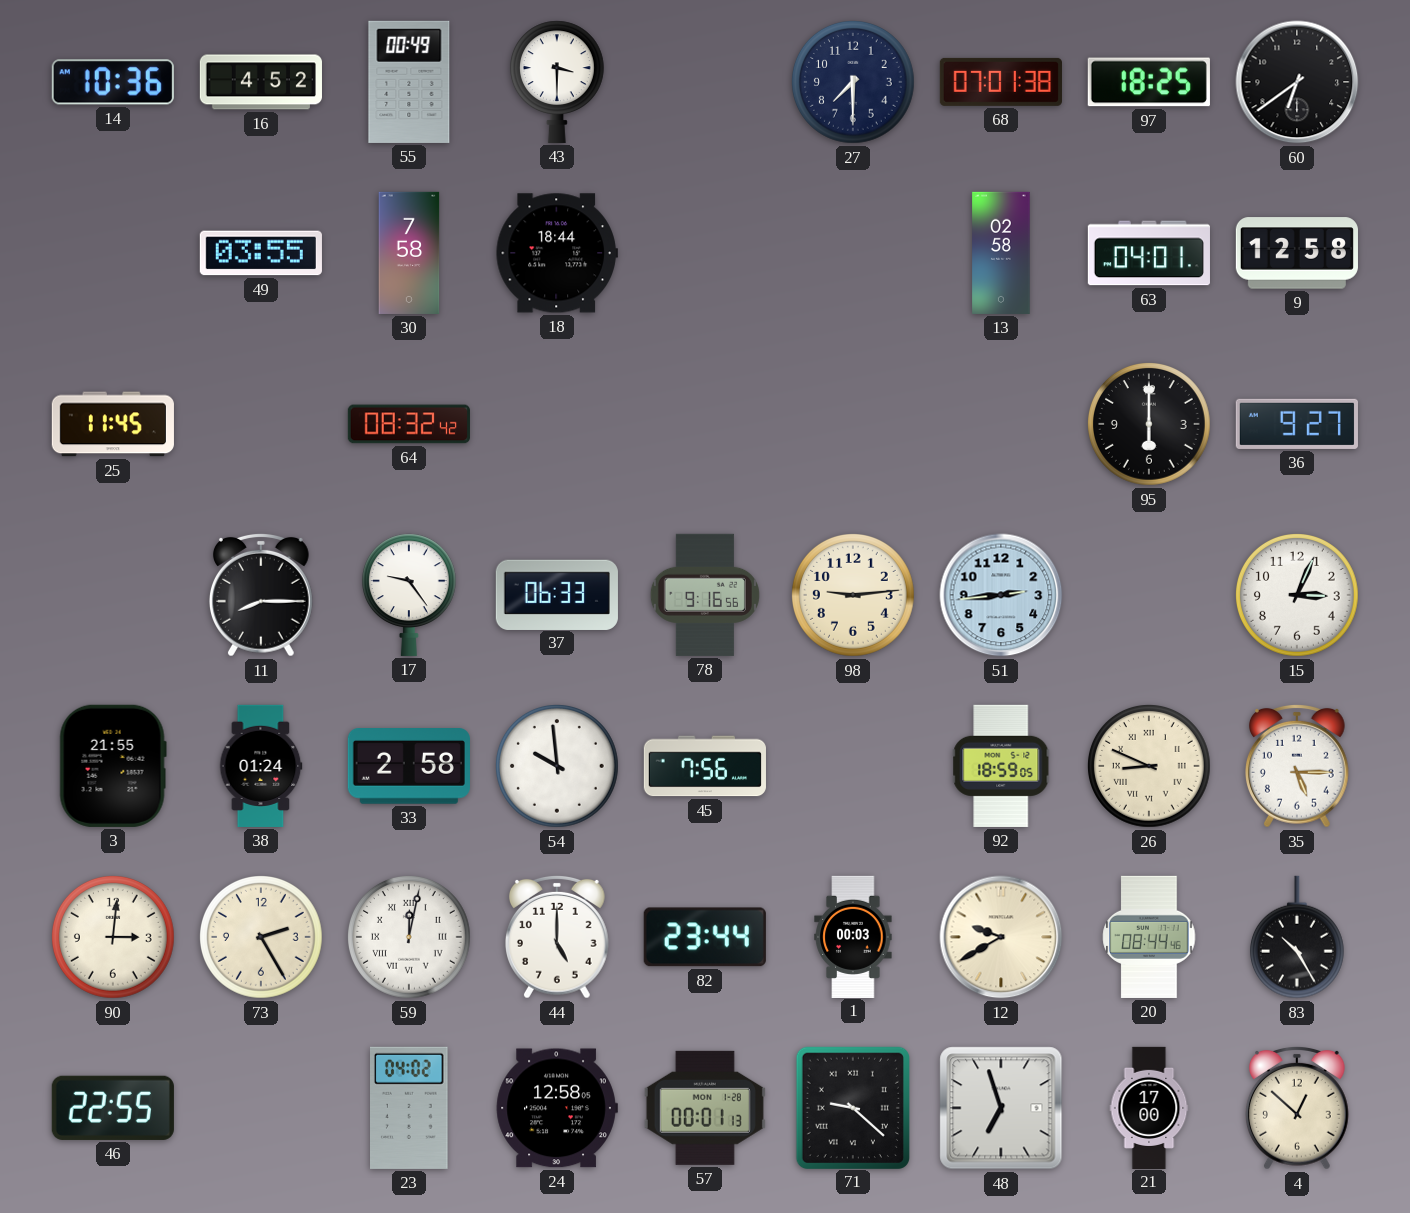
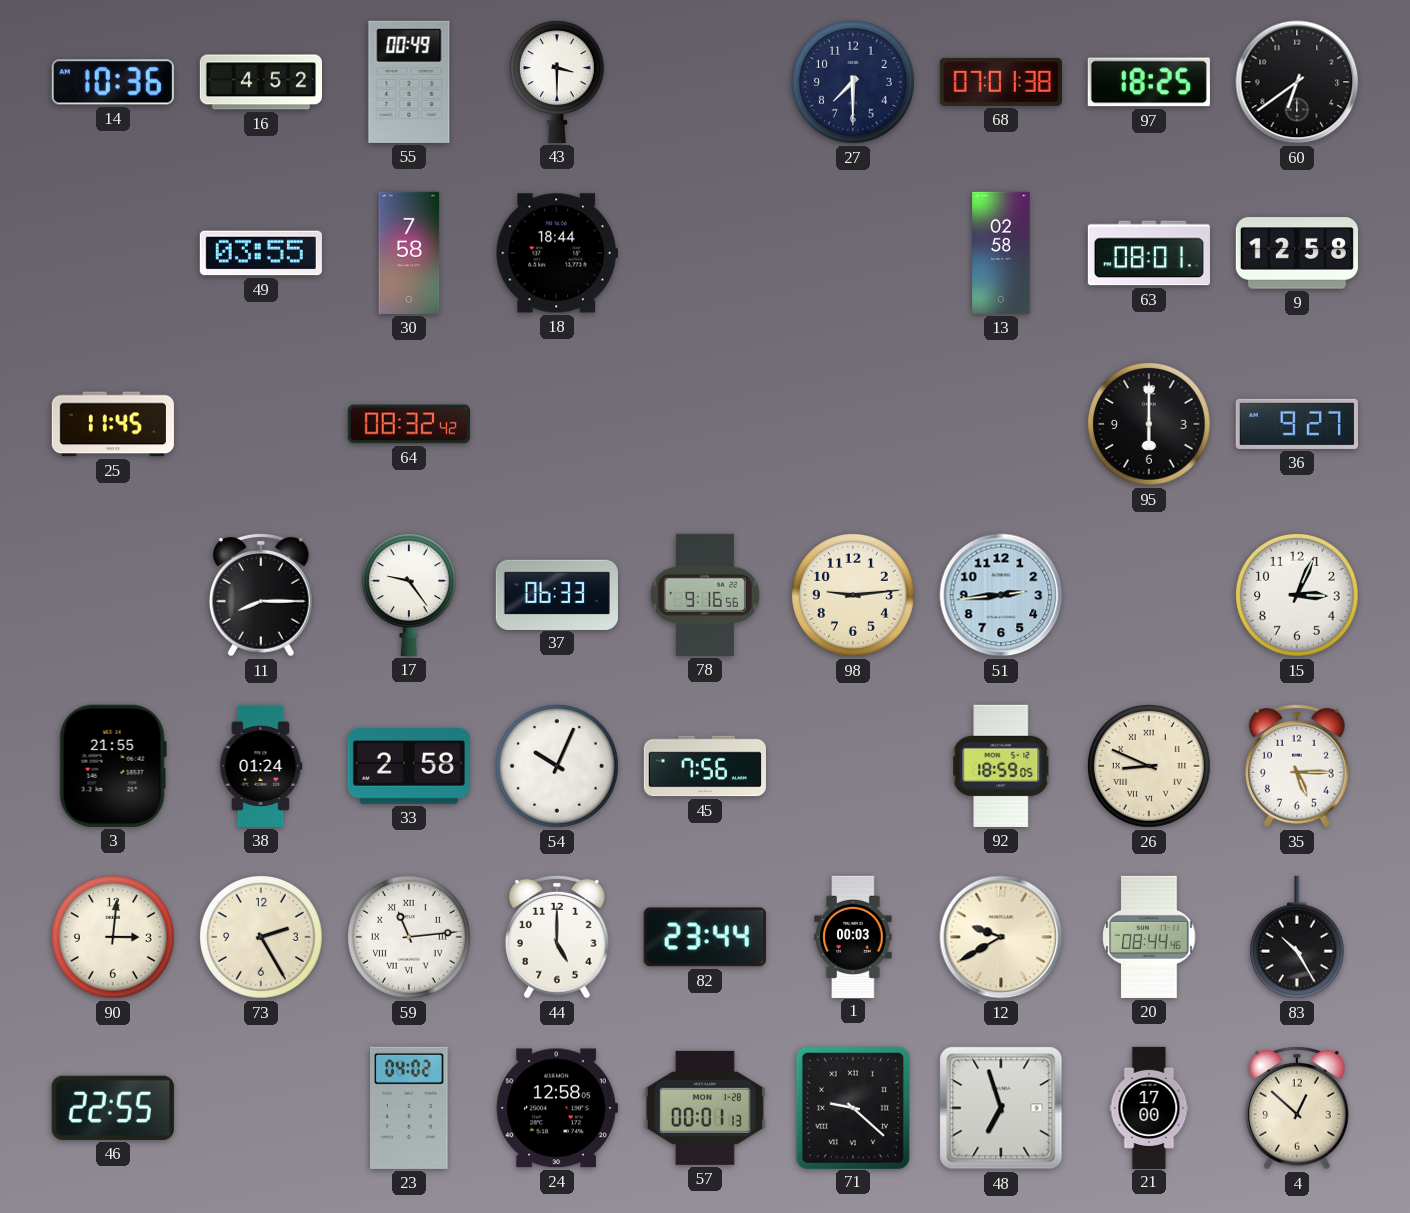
63: 04:01 -> 08:01 (1149, 253)
54: 9:59 -> 10:04 (558, 767)
59: 12:02 -> 11:14 (410, 938)
